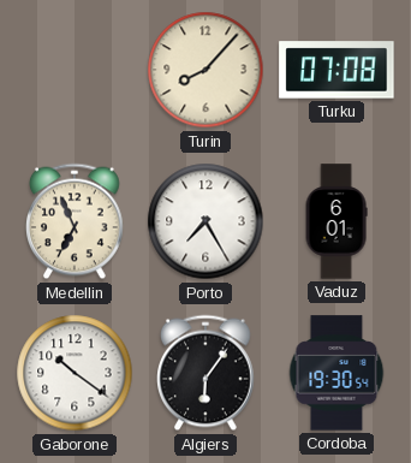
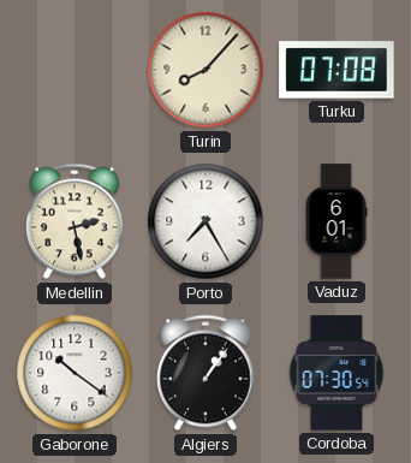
Medellin: 6:56 -> 2:28 (76, 221)
Algiers: 6:06 -> 1:06 (207, 373)
Cordoba: 19:30 -> 07:30 (336, 373)
